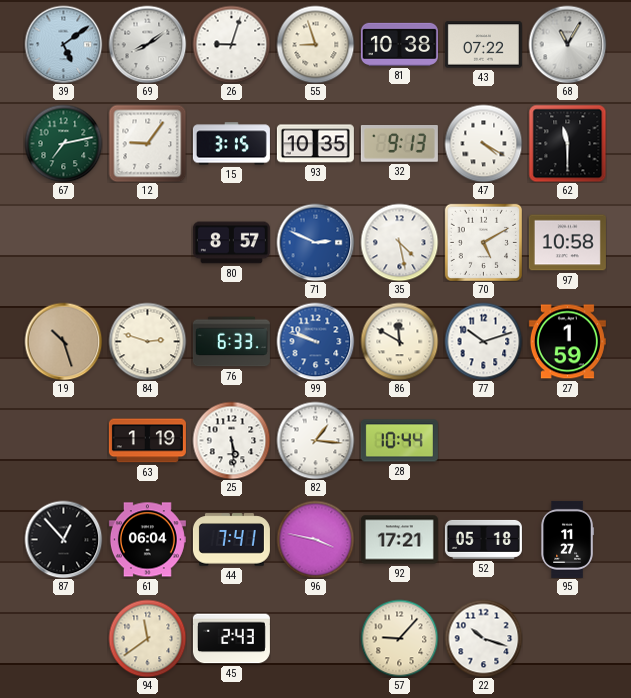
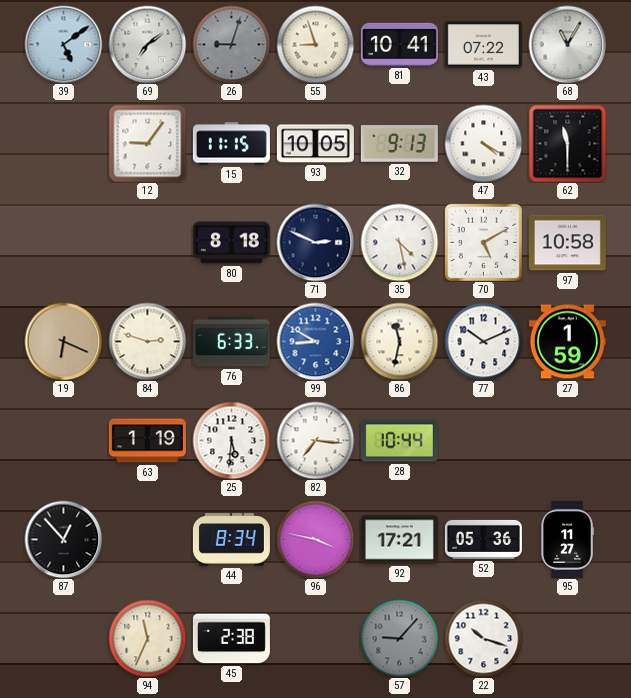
69: 8:09 -> 7:09 (147, 44)
26 dial: white -> grey (231, 44)
81: 10:38 -> 10:41 (399, 44)
67: 7:13 -> none (63, 143)
15: 3:15 -> 11:15 (231, 144)
93: 10:35 -> 10:05 (315, 144)
80: 8:57 -> 8:18 (231, 243)
71 dial: blue -> navy (315, 242)
19: 10:27 -> 6:19 (63, 341)
99: 9:48 -> 8:50 (315, 341)
86: 11:50 -> 11:32 (399, 341)
77: 10:12 -> 10:11 (483, 341)
25: 5:29 -> 5:31 (231, 440)
82: 1:16 -> 7:16 (315, 440)
61: 06:04 -> none (147, 540)
44: 7:41 -> 8:34 (231, 540)
52: 05:18 -> 05:36 (483, 539)
94: 11:39 -> 11:34 (147, 638)
45: 2:43 -> 2:38 (231, 639)
57 dial: cream -> grey (399, 638)
